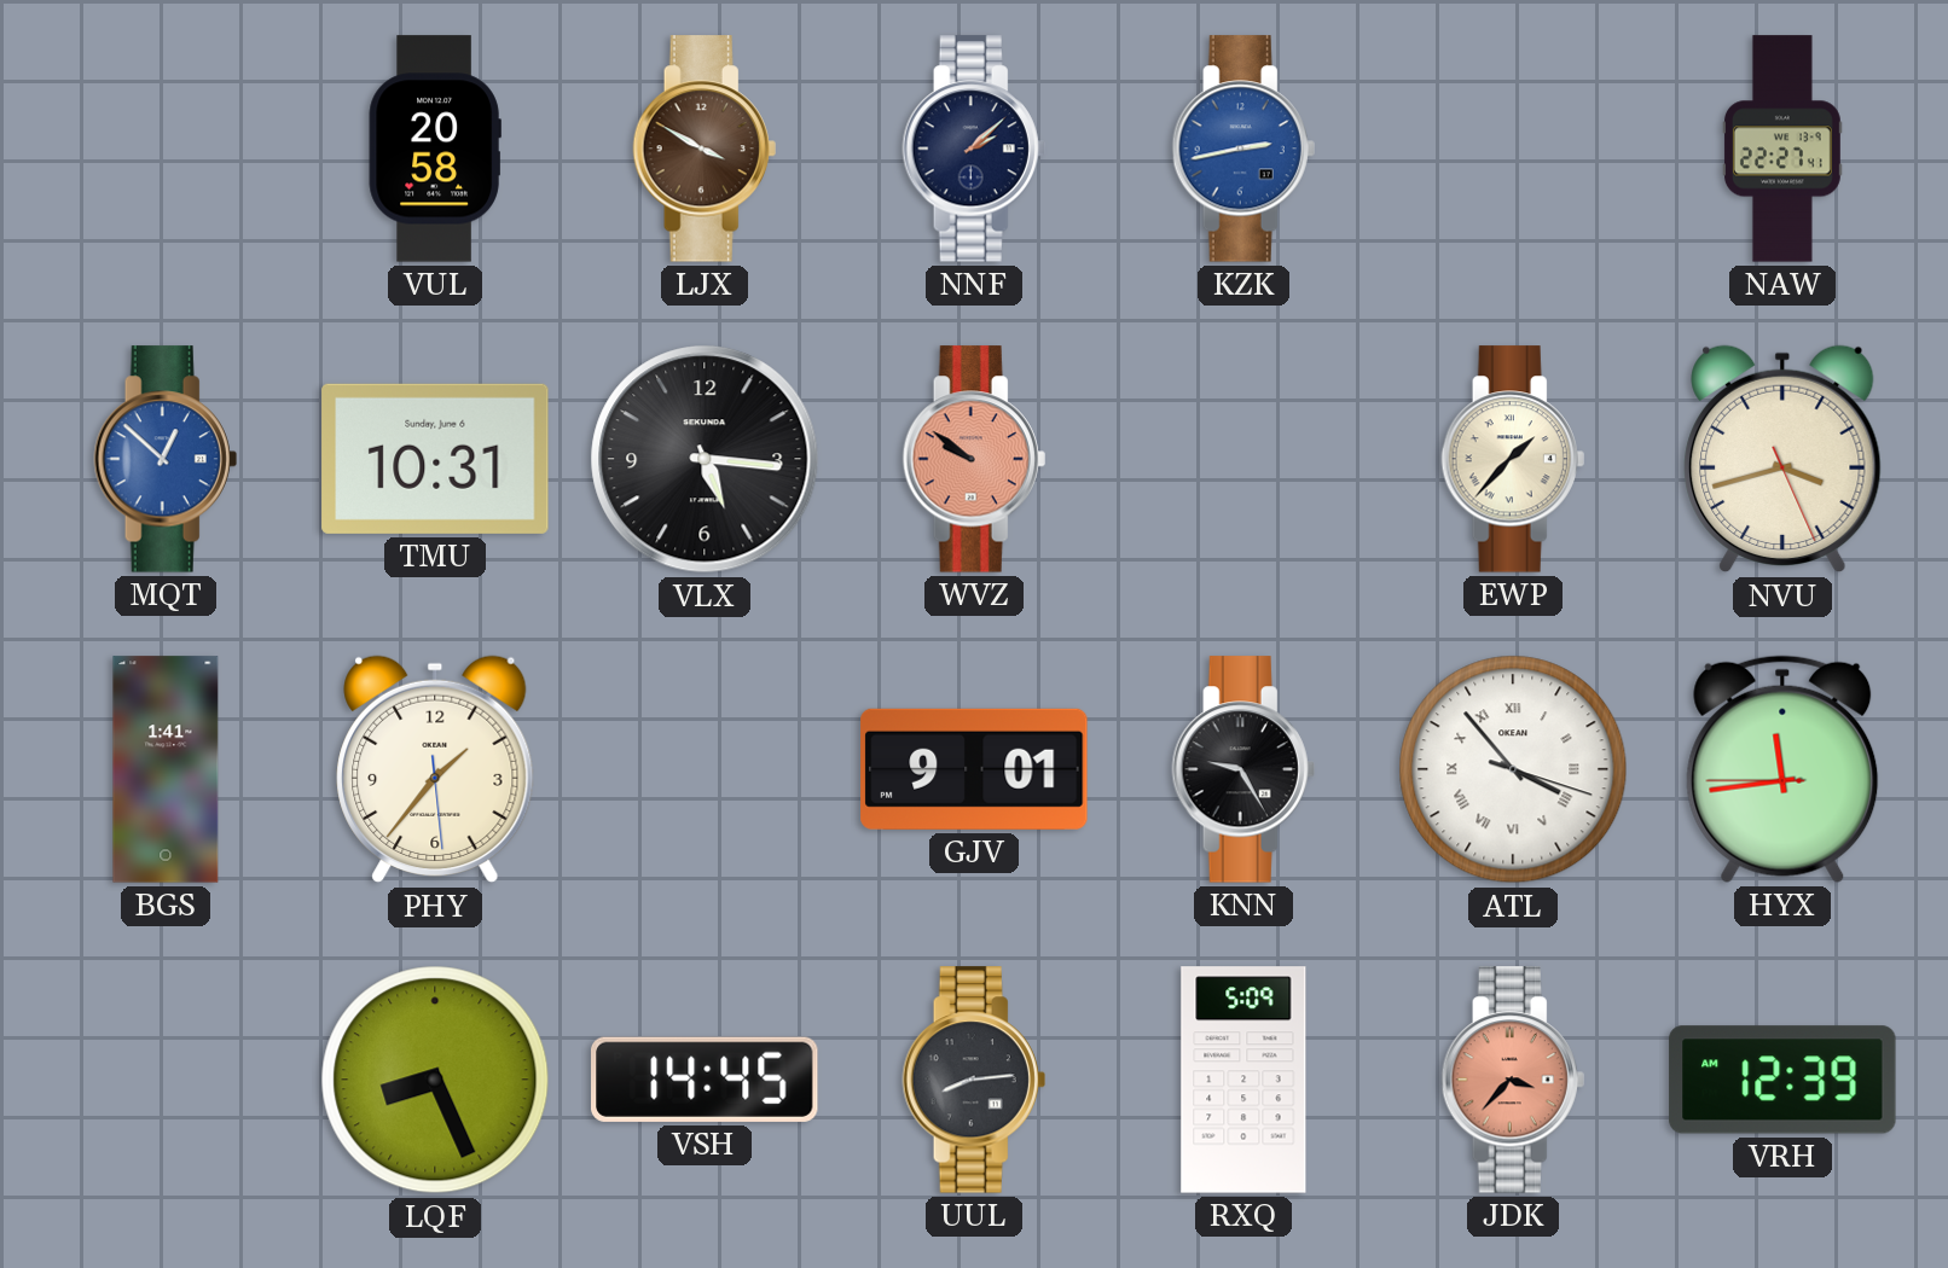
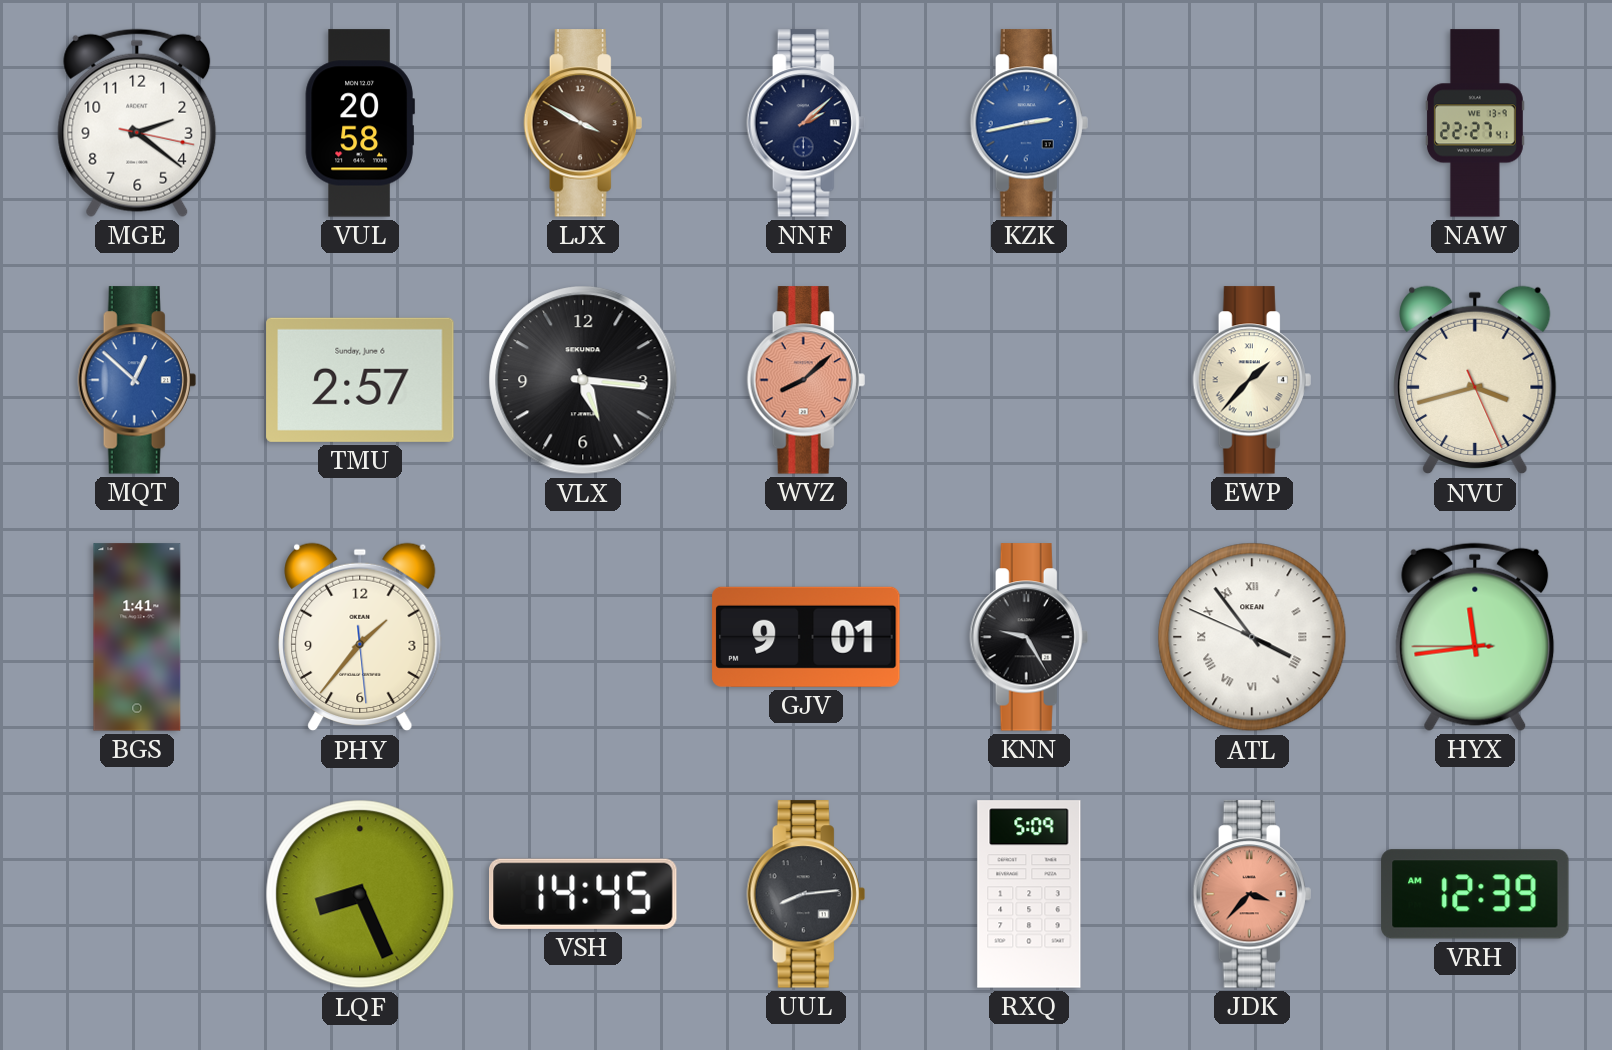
MGE: none -> 2:21 (137, 123)
TMU: 10:31 -> 2:57 (360, 380)
WVZ: 9:51 -> 8:08 (806, 380)
ATL: 3:53:18 -> 3:53:49 (1252, 637)
